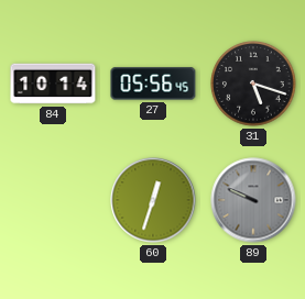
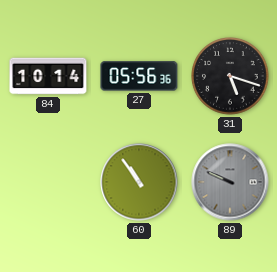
27: 05:56:45 -> 05:56:36 (139, 76)
60: 12:33 -> 10:54 (139, 182)
